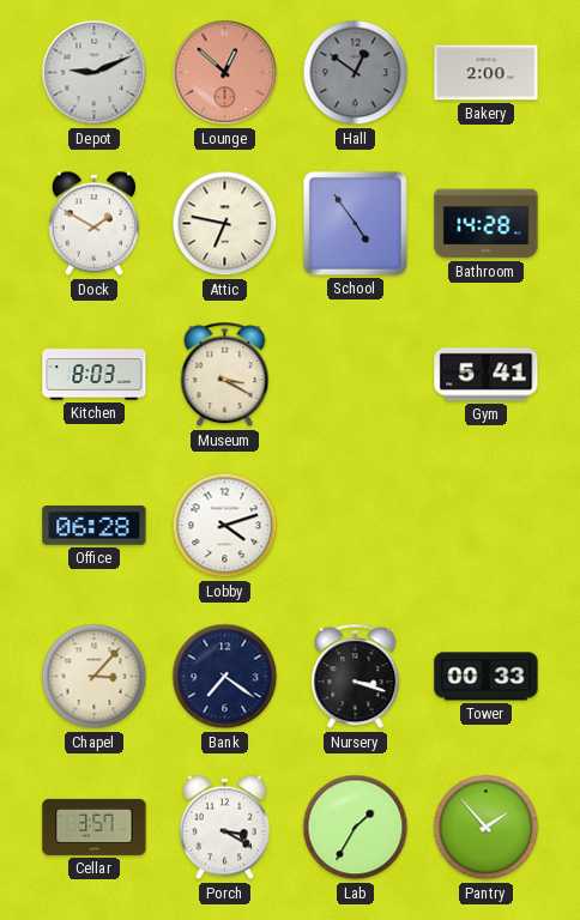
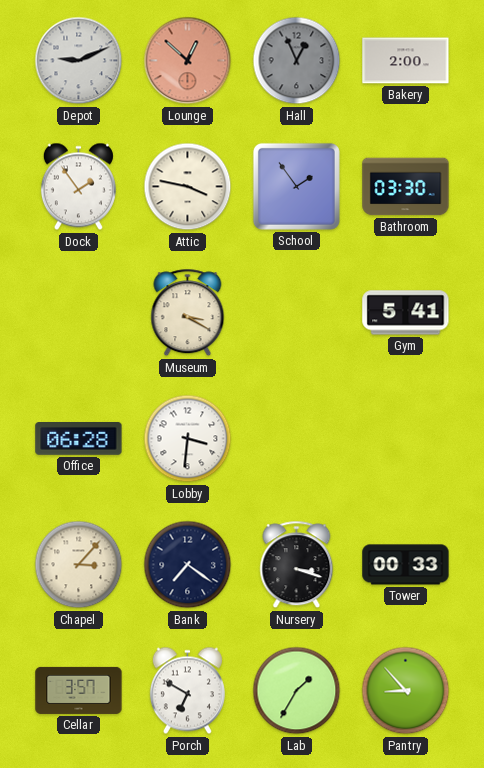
Hall: 12:51 -> 12:56 (297, 61)
Dock: 1:50 -> 1:54 (78, 187)
Attic: 6:47 -> 3:47 (188, 187)
School: 4:54 -> 1:54 (296, 186)
Bathroom: 14:28 -> 03:30 (406, 187)
Kitchen: 8:03 -> none (95, 375)
Lobby: 4:12 -> 3:31 (188, 439)
Porch: 3:20 -> 6:50 (187, 691)
Pantry: 1:53 -> 8:53 (406, 691)
